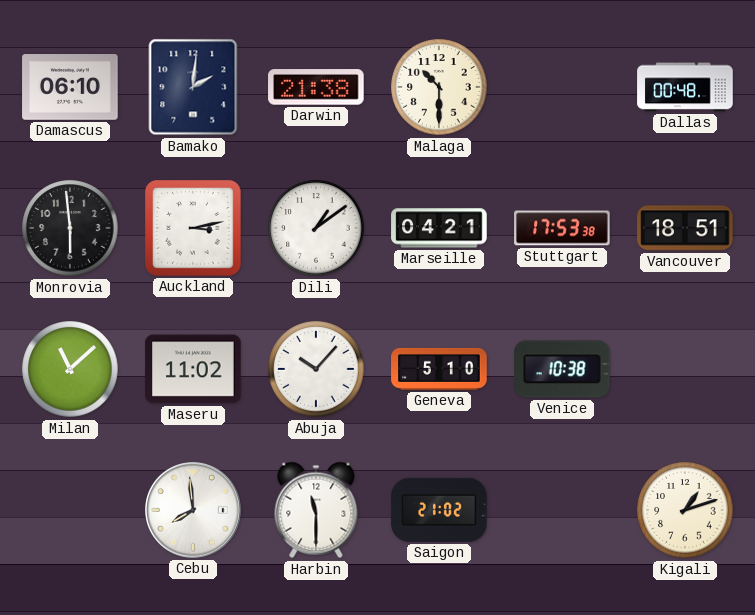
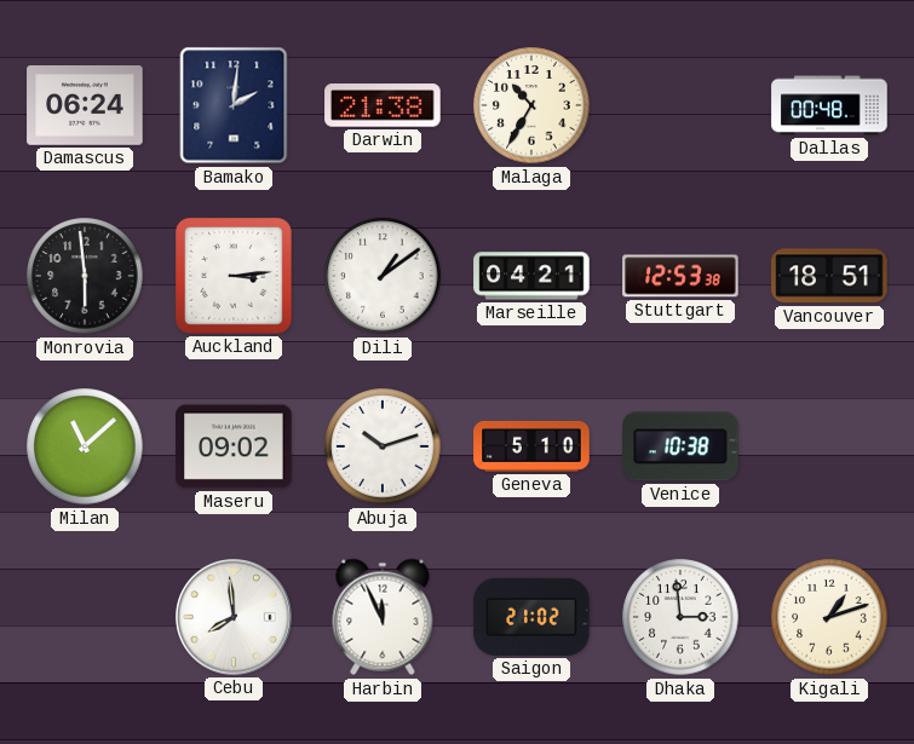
Damascus: 06:10 -> 06:24 (85, 106)
Malaga: 10:30 -> 10:35 (531, 105)
Auckland: 3:13 -> 3:14 (234, 276)
Stuttgart: 17:53 -> 12:53 (680, 276)
Maseru: 11:02 -> 09:02 (234, 446)
Abuja: 10:07 -> 10:12 (383, 446)
Harbin: 11:30 -> 11:56 (383, 617)
Dhaka: none -> 2:59 (680, 617)
